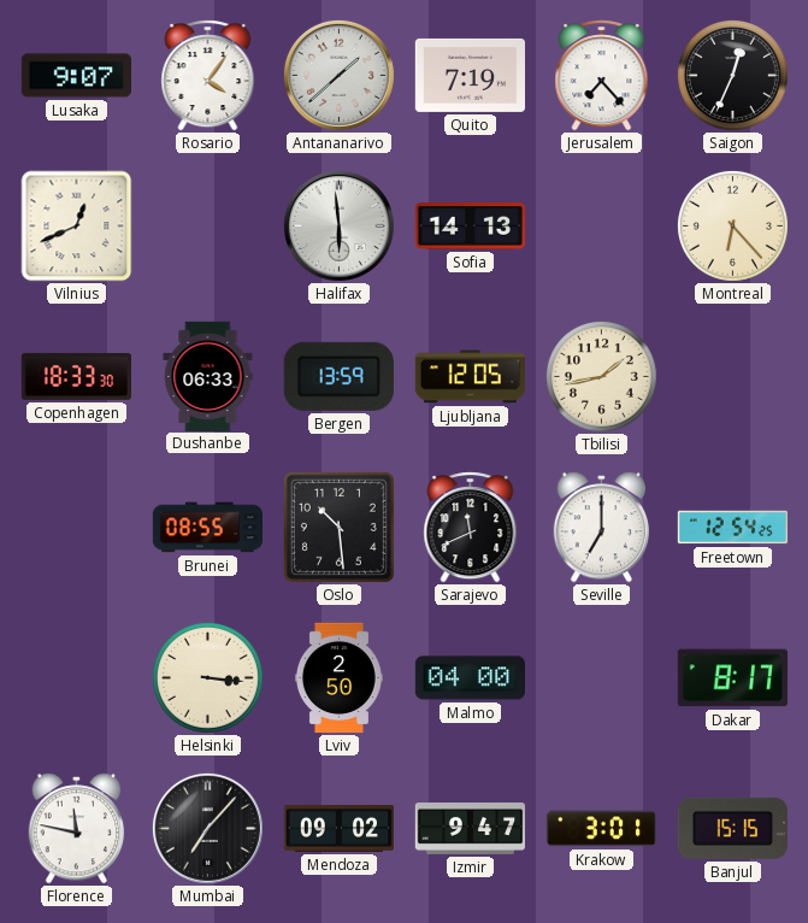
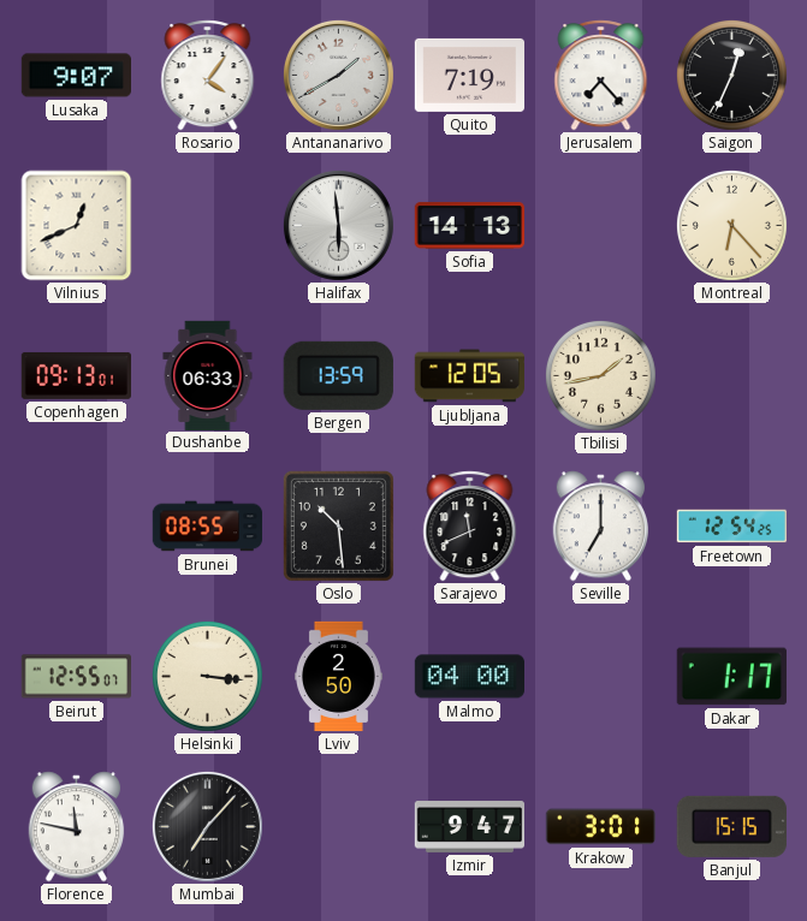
Antananarivo: 1:38 -> 1:40 (338, 75)
Copenhagen: 18:33 -> 09:13 (76, 375)
Beirut: none -> 12:55 (76, 677)
Dakar: 8:17 -> 1:17 (731, 677)
Mendoza: 09:02 -> none (338, 828)
